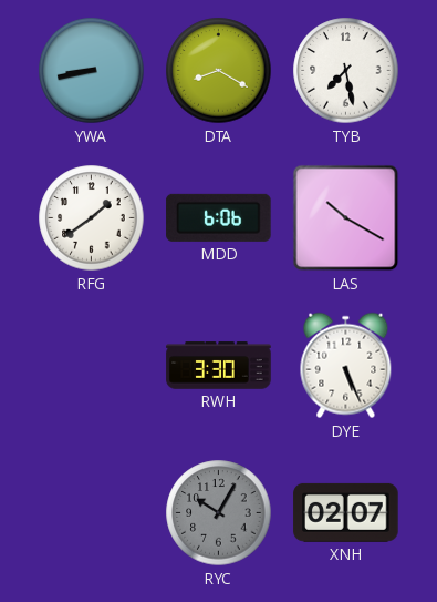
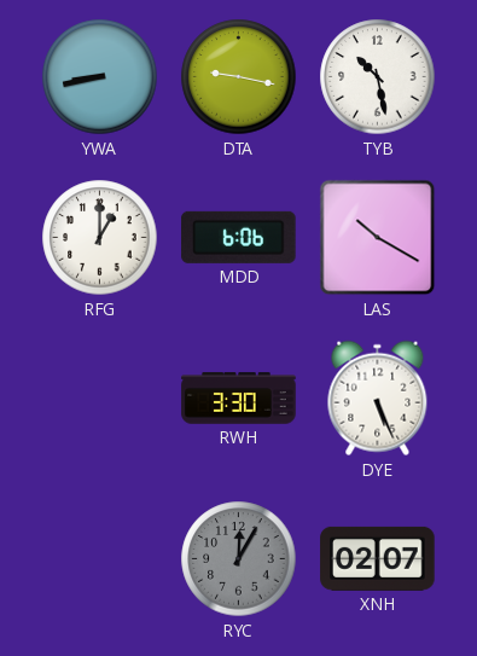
DTA: 8:20 -> 9:17 (239, 77)
TYB: 7:28 -> 10:28 (378, 77)
RFG: 1:39 -> 1:00 (100, 238)
RYC: 10:05 -> 12:05 (239, 559)
